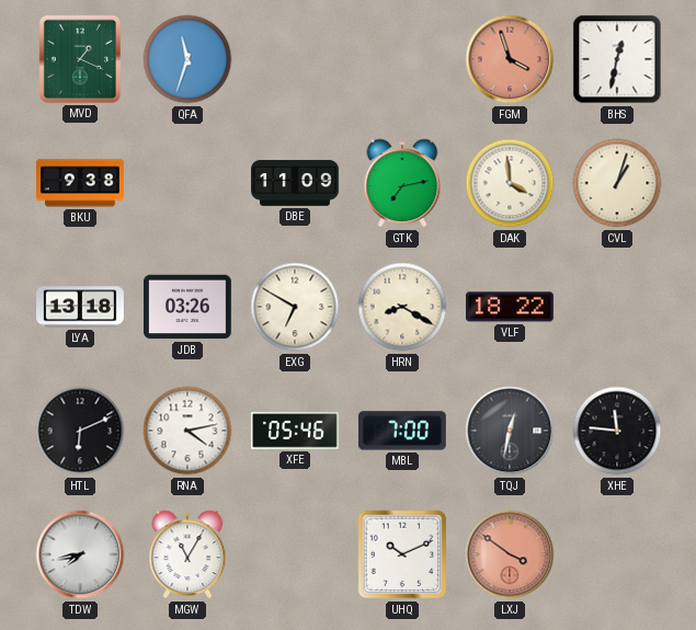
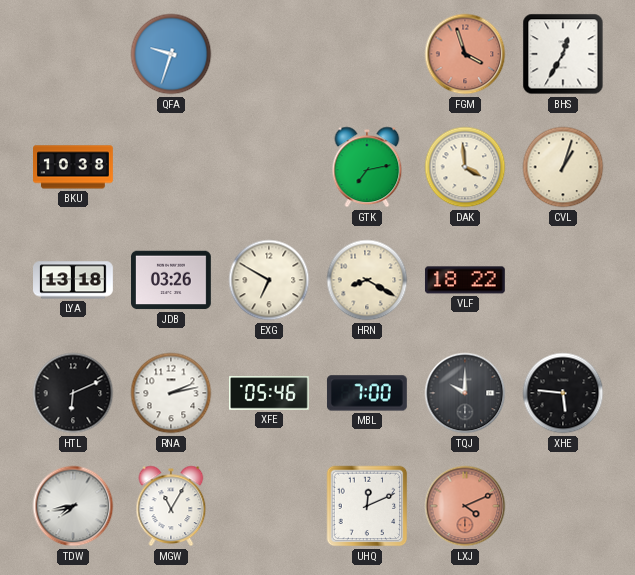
MVD: 1:19 -> none (80, 59)
QFA: 11:33 -> 9:33 (171, 54)
BHS: 12:32 -> 12:35 (563, 54)
BKU: 9:38 -> 10:38 (74, 167)
DBE: 11:09 -> none (296, 183)
RNA: 4:13 -> 2:13 (171, 393)
TQJ: 12:32 -> 10:00 (465, 393)
XHE: 11:46 -> 5:46 (563, 393)
UHQ: 10:11 -> 12:11 (367, 506)
LXJ: 3:51 -> 4:11 (465, 506)
